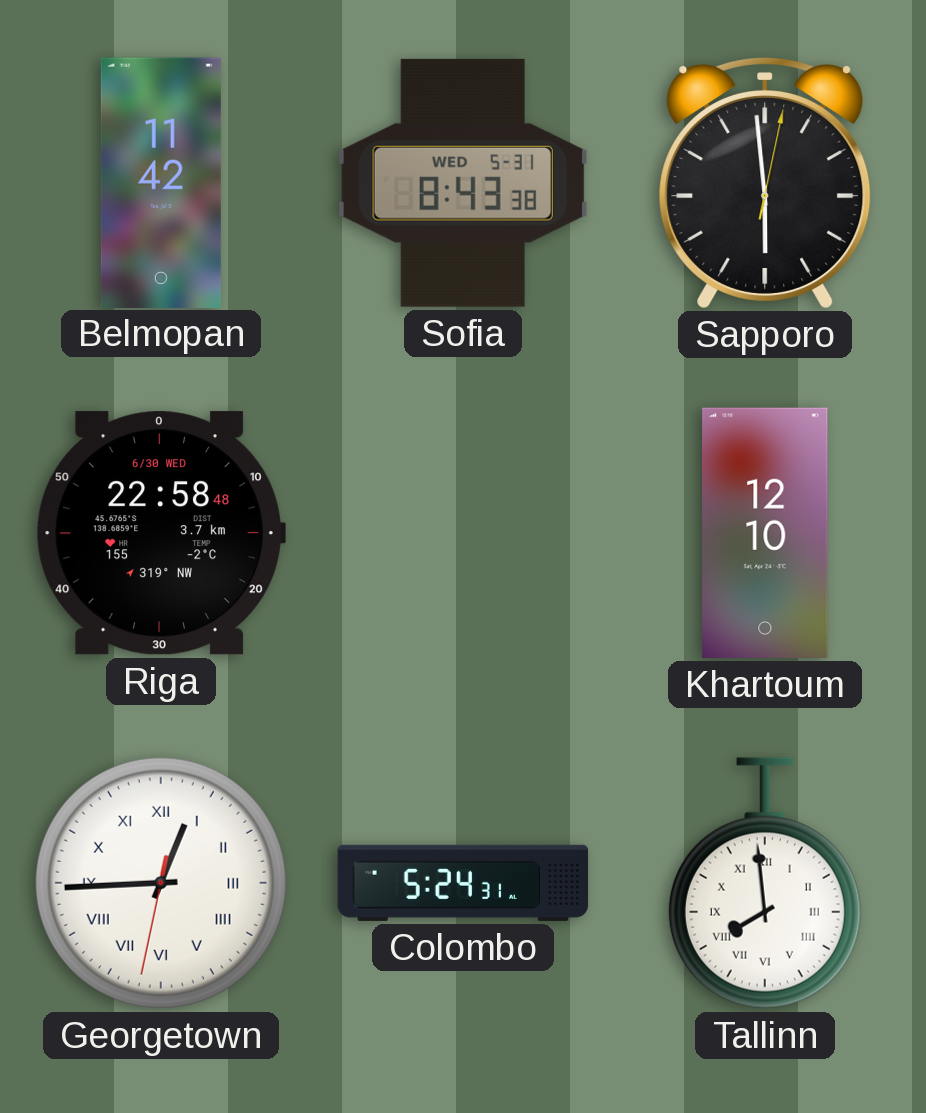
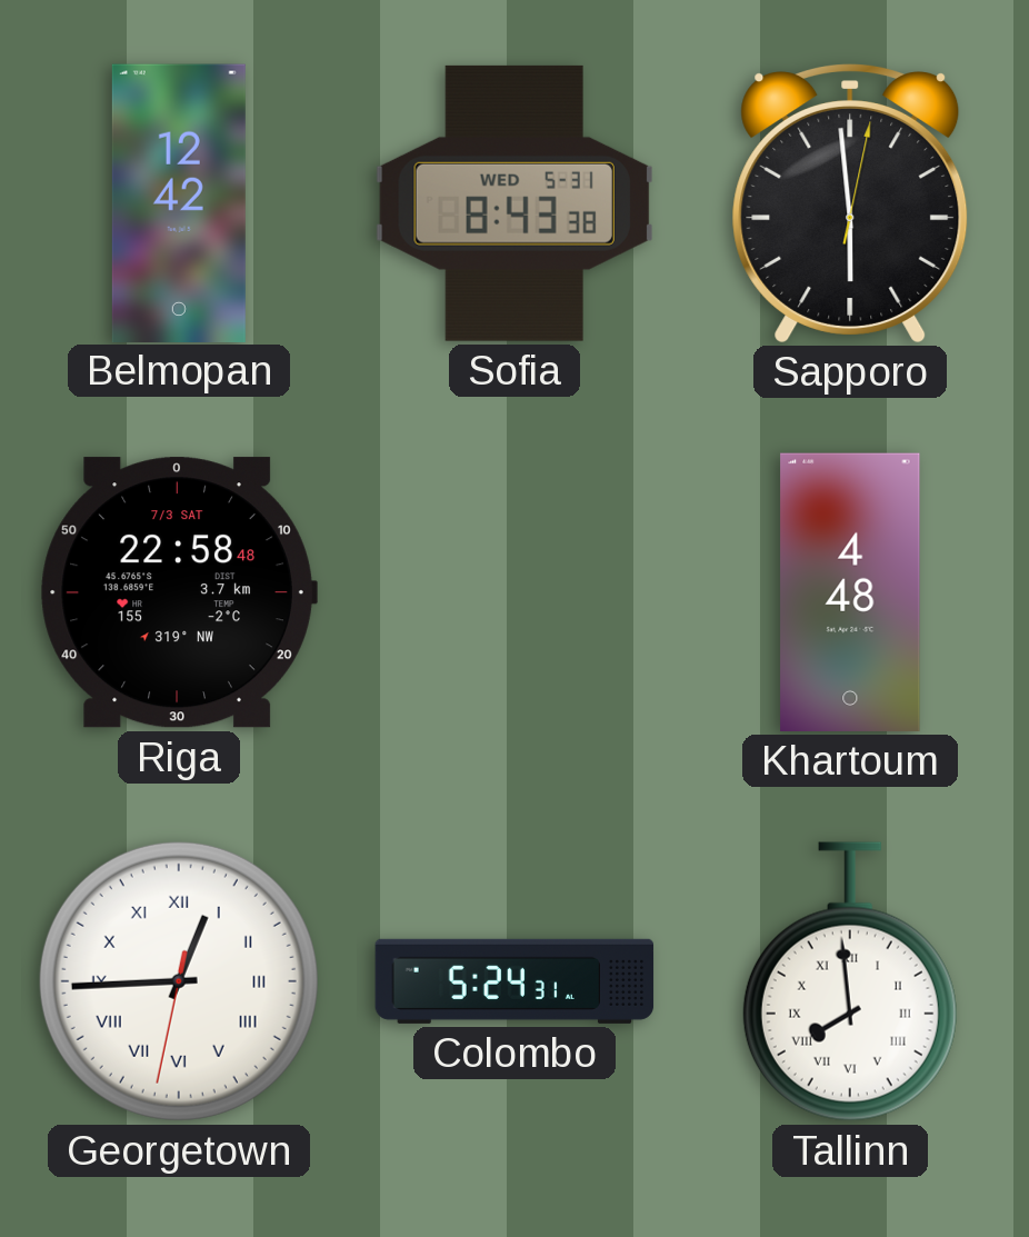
Belmopan: 11:42 -> 12:42 (179, 202)
Riga date: 6/30 WED -> 7/3 SAT (179, 592)
Khartoum: 12:10 -> 4:48 (850, 592)
